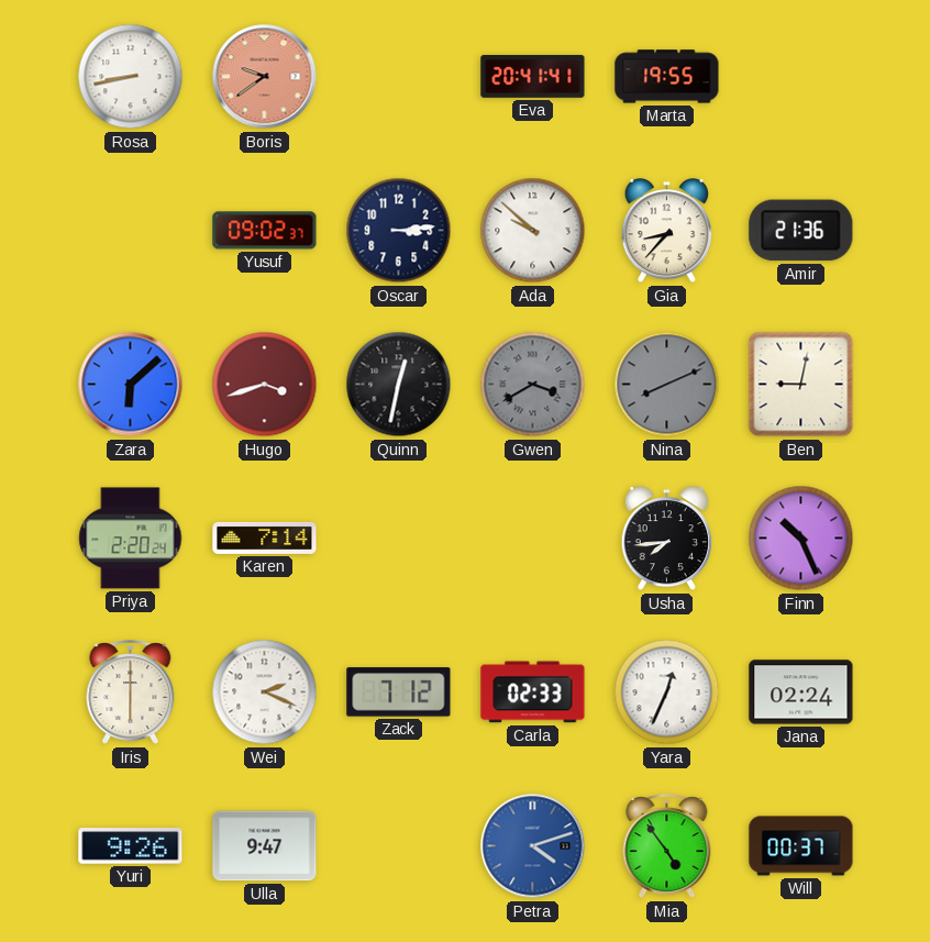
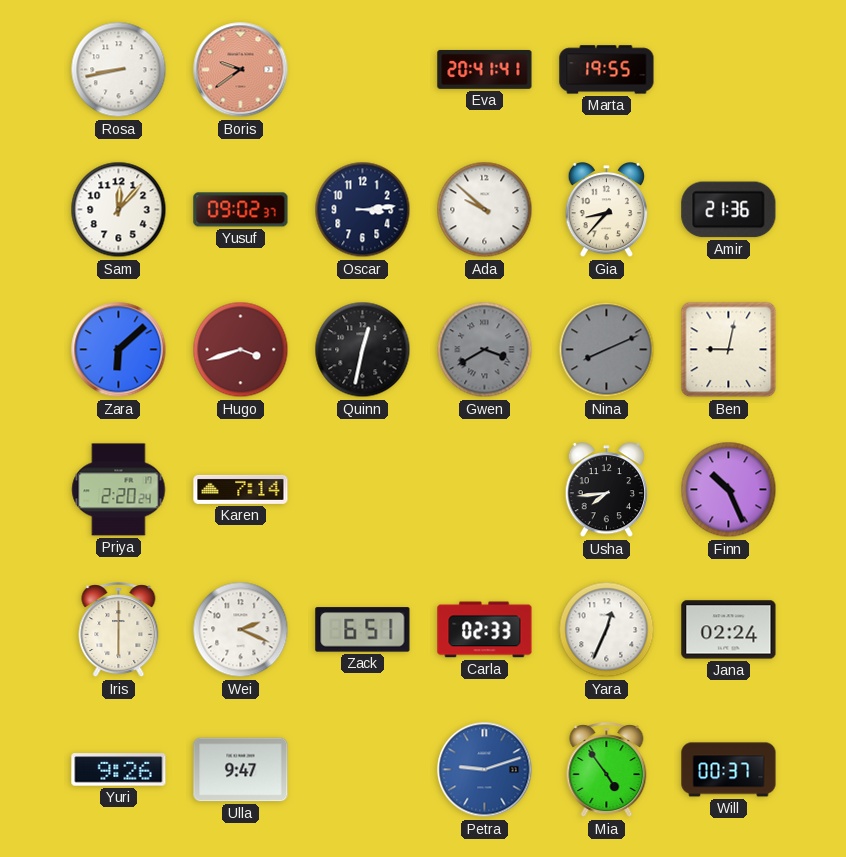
Sam: none -> 12:07 (119, 210)
Zack: 7:12 -> 6:51 (363, 630)
Petra: 4:12 -> 9:12 (485, 770)
